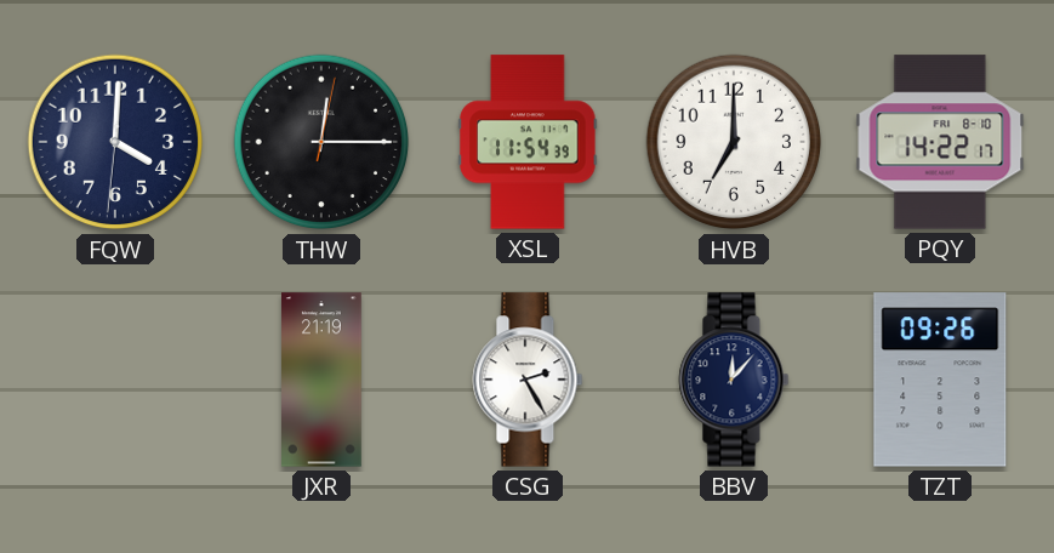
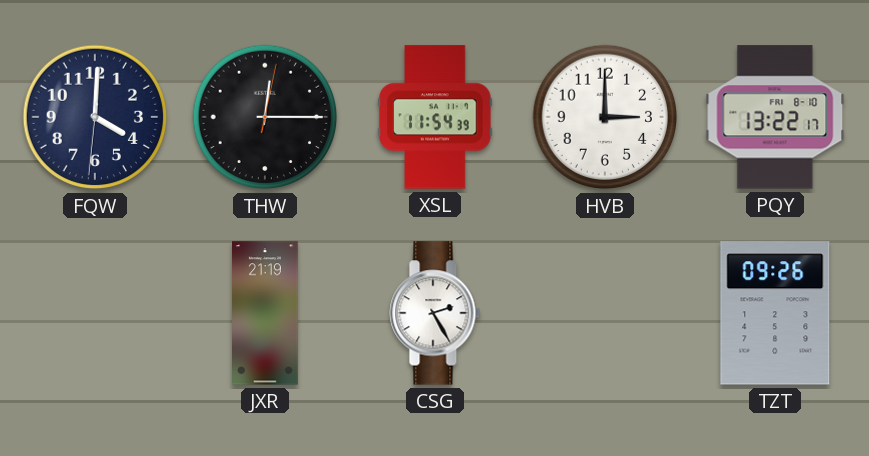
HVB: 7:00 -> 3:00 (605, 117)
PQY: 14:22 -> 13:22 (775, 117)
BBV: 12:07 -> none (734, 380)
